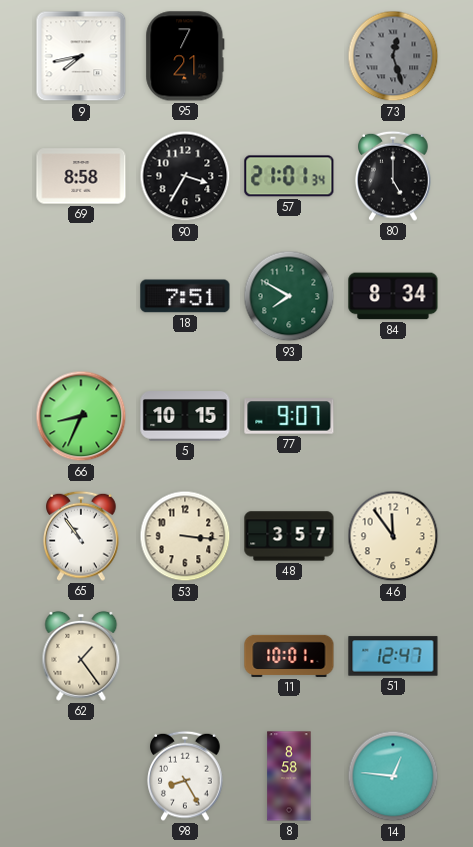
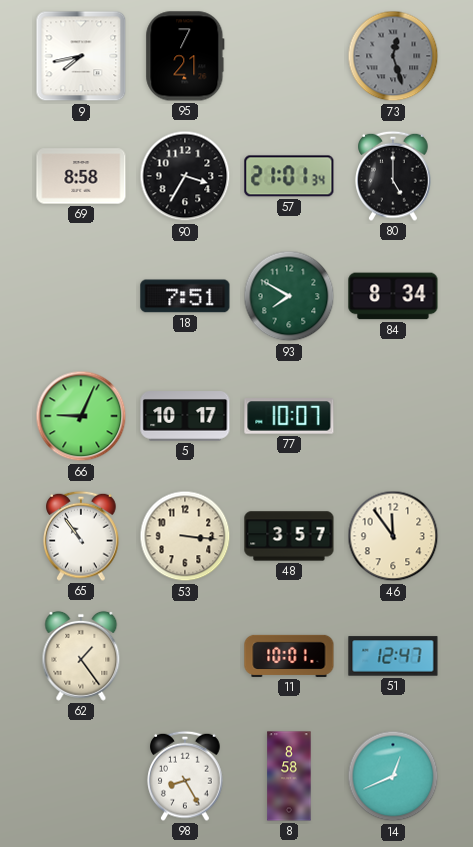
66: 8:34 -> 9:04 (81, 416)
5: 10:15 -> 10:17 (185, 416)
77: 9:07 -> 10:07 (289, 416)
14: 12:46 -> 12:41 (393, 776)
